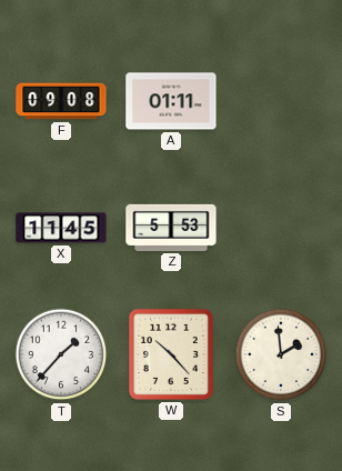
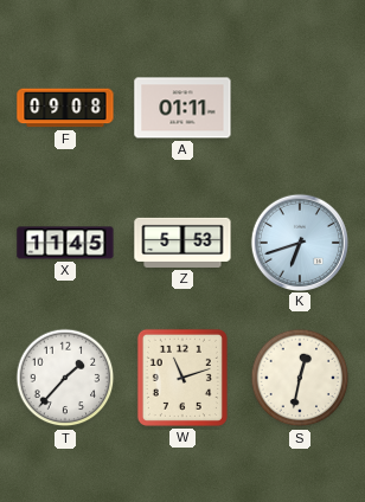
K: none -> 6:42 (299, 242)
W: 10:23 -> 11:12 (182, 378)
S: 1:59 -> 12:32 (300, 378)
